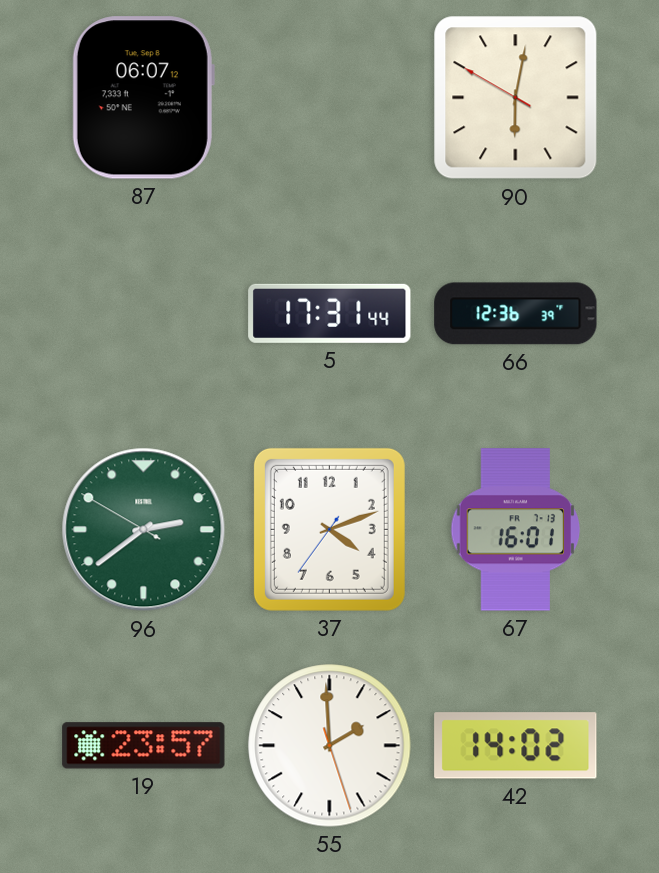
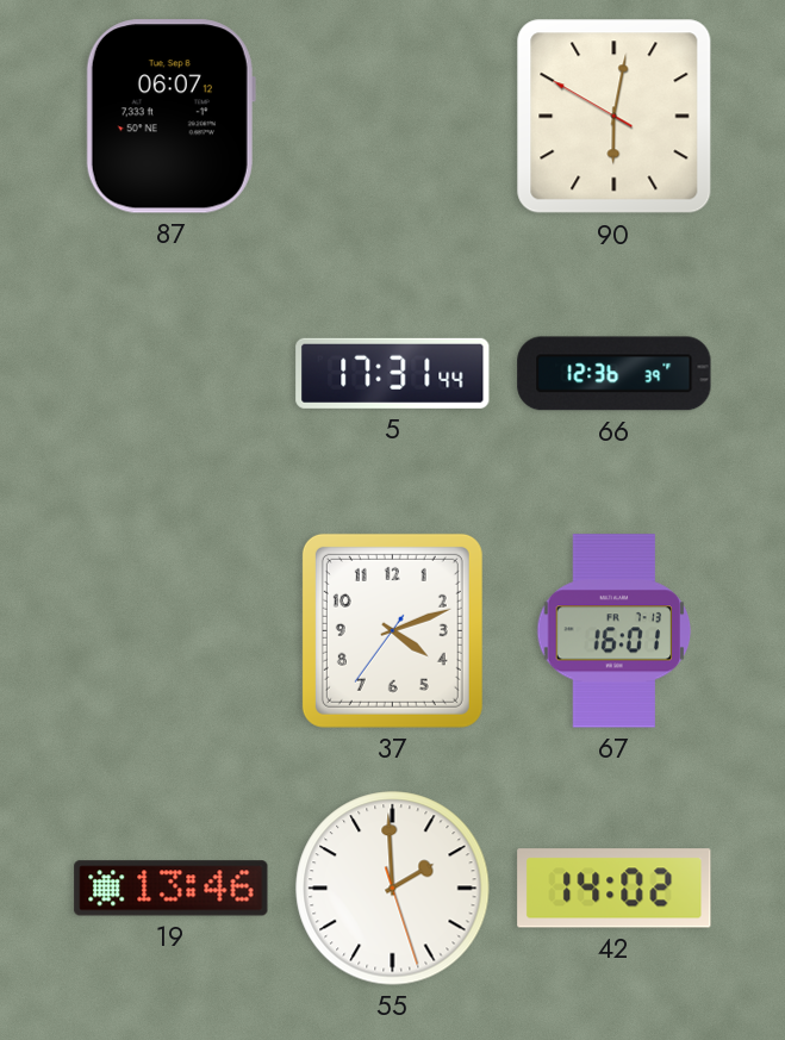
96: 2:38 -> none (144, 530)
19: 23:57 -> 13:46 (172, 889)
